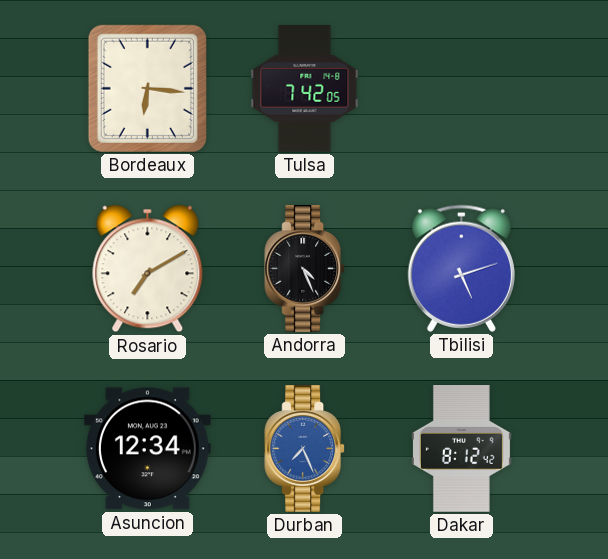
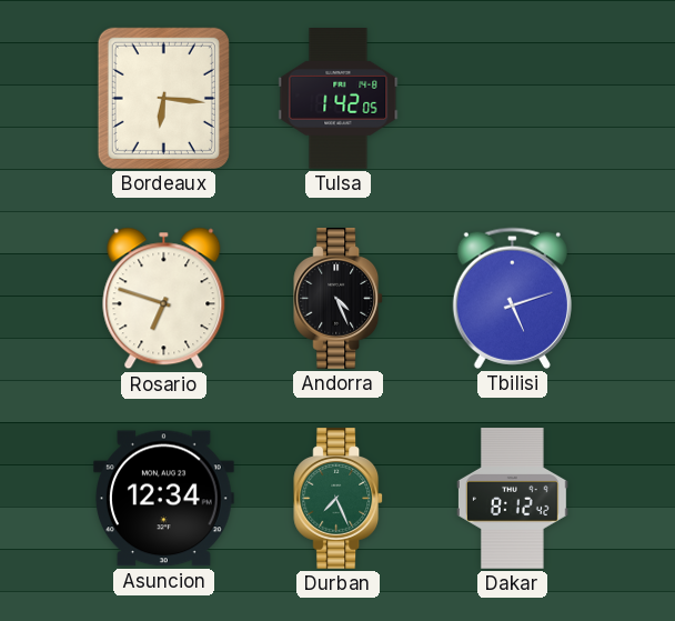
Tulsa: 7:42 -> 1:42 (339, 99)
Rosario: 7:10 -> 6:48 (164, 299)
Durban dial: blue -> green (339, 499)
